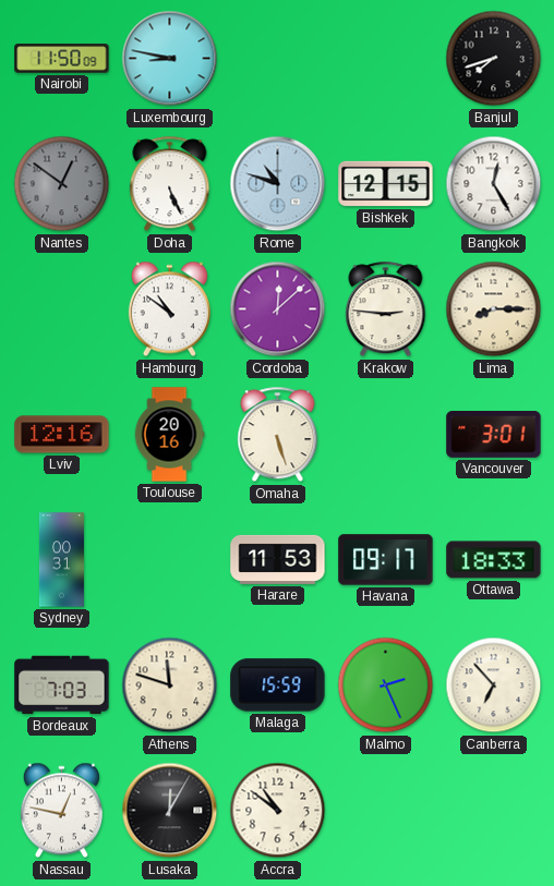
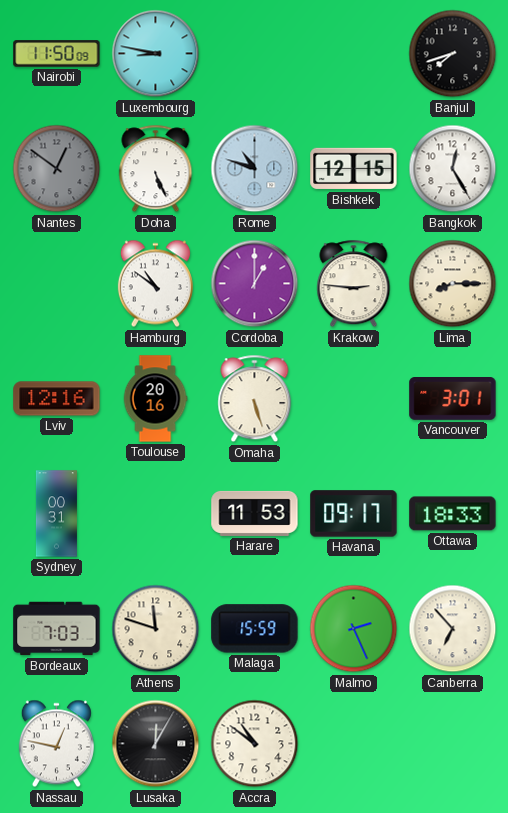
Cordoba: 12:08 -> 1:00 (255, 284)
